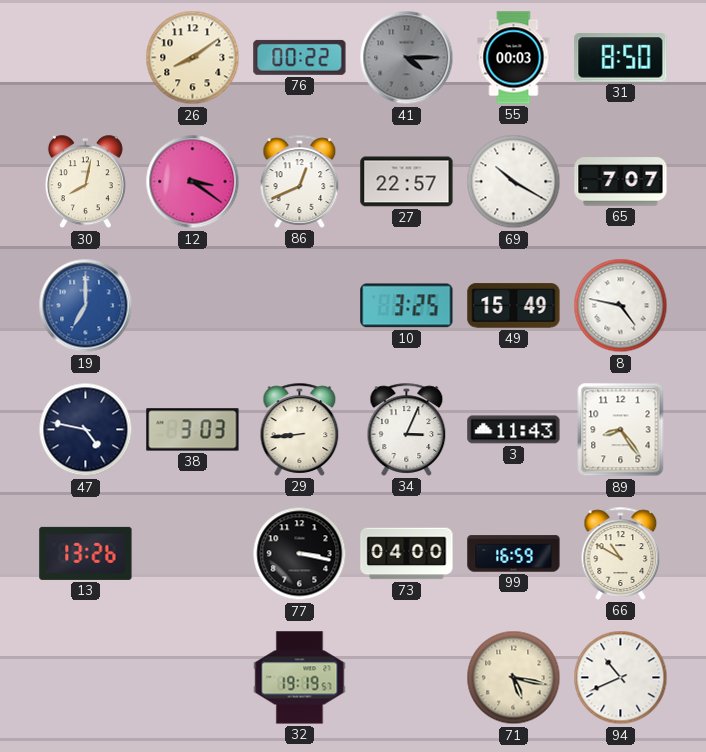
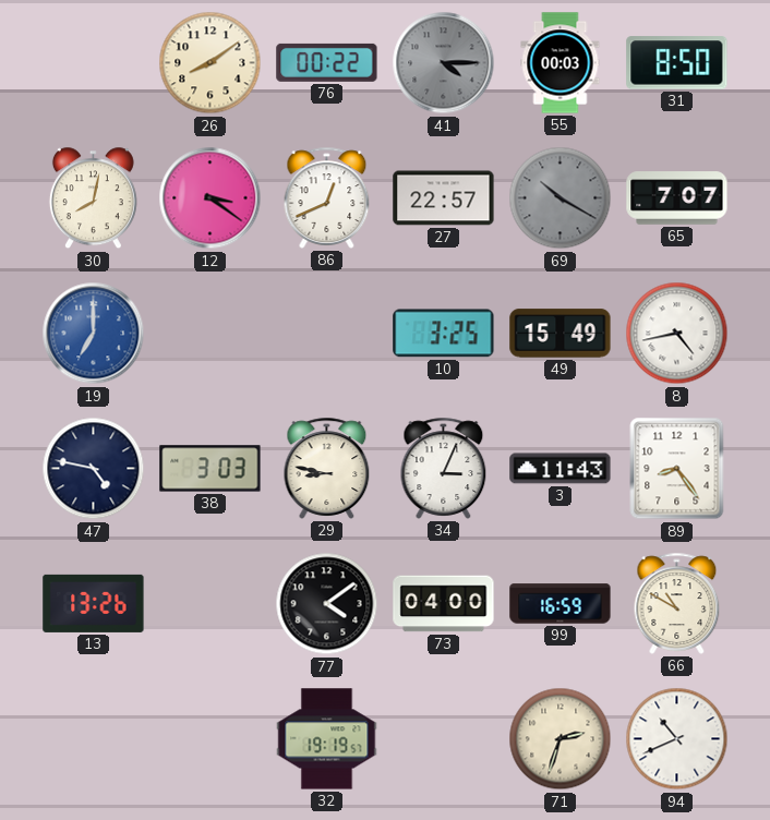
69 dial: white -> grey (561, 198)
8: 4:47 -> 4:43 (677, 334)
29: 8:44 -> 8:47 (327, 468)
77: 3:17 -> 4:09 (327, 604)
71: 5:17 -> 2:33 (561, 739)
